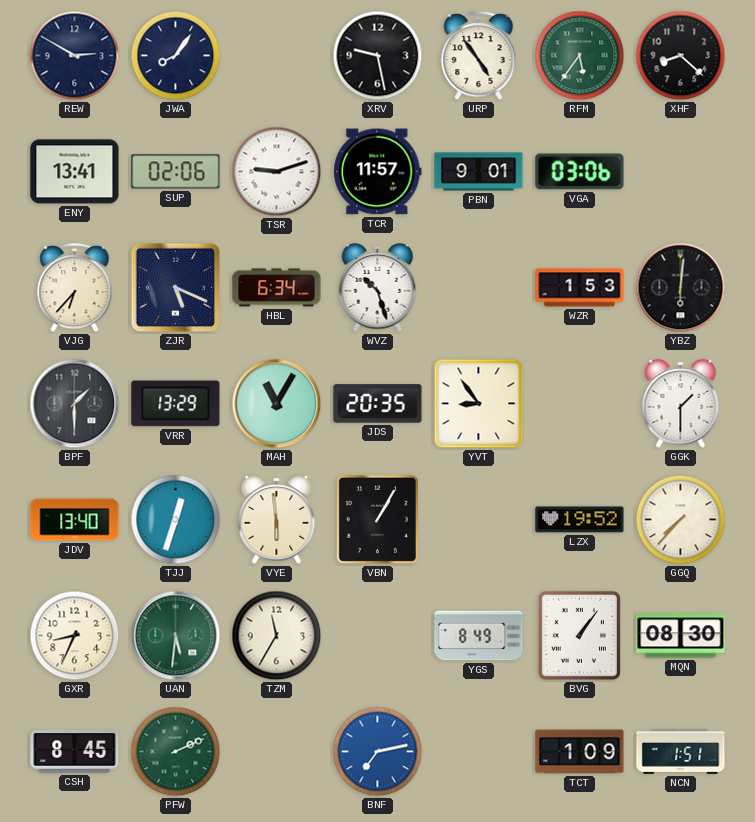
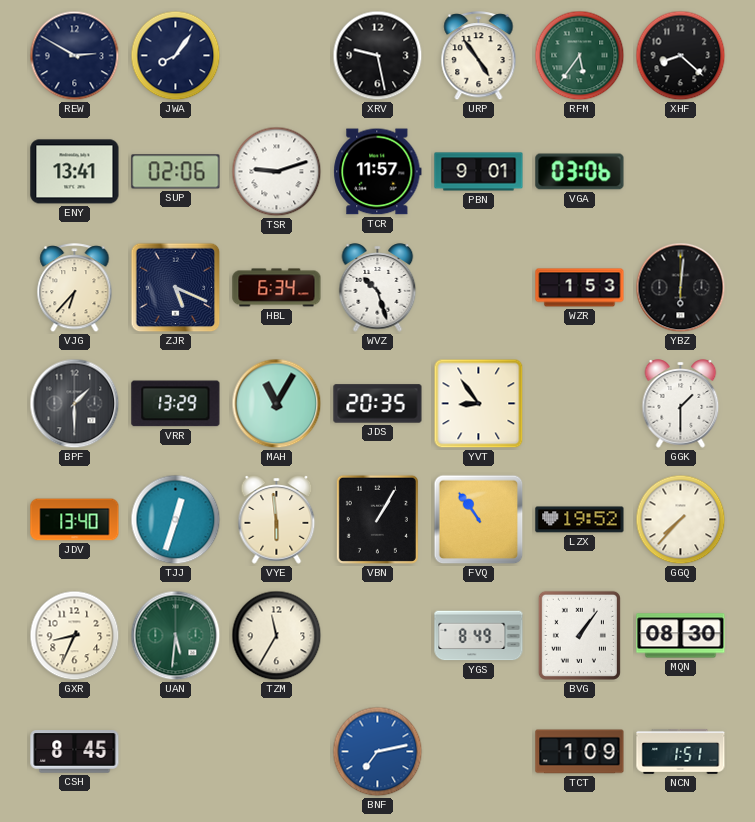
FVQ: none -> 10:54 (479, 520)
PFW: 2:11 -> none (176, 752)
